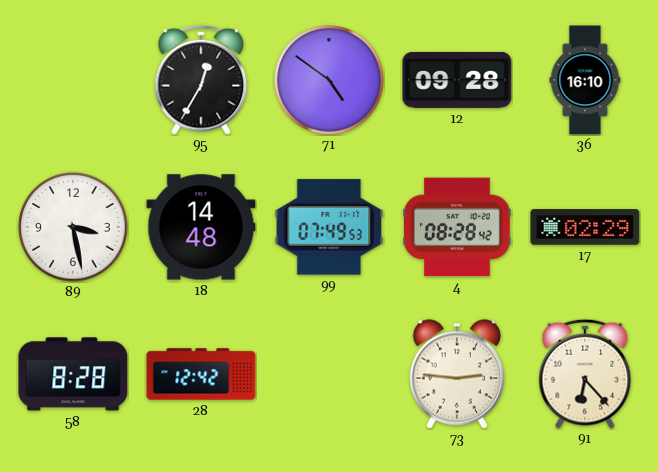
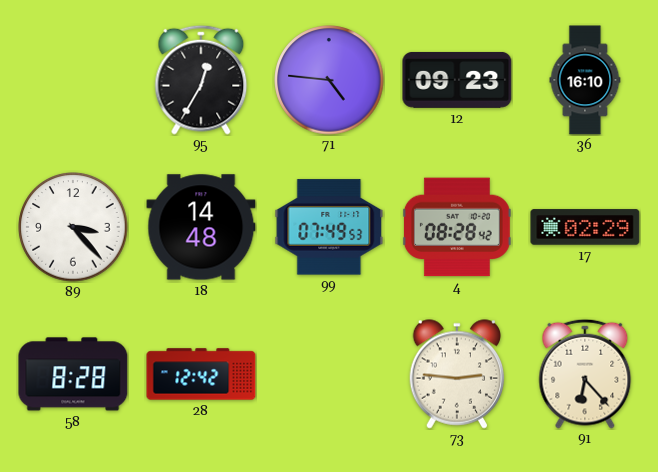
71: 4:51 -> 4:46 (329, 80)
12: 09:28 -> 09:23 (457, 80)
89: 3:28 -> 3:23 (73, 227)
